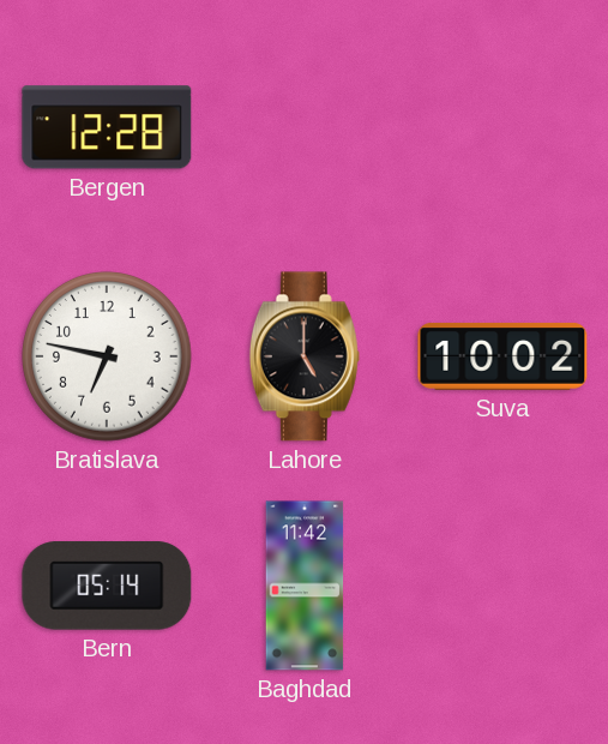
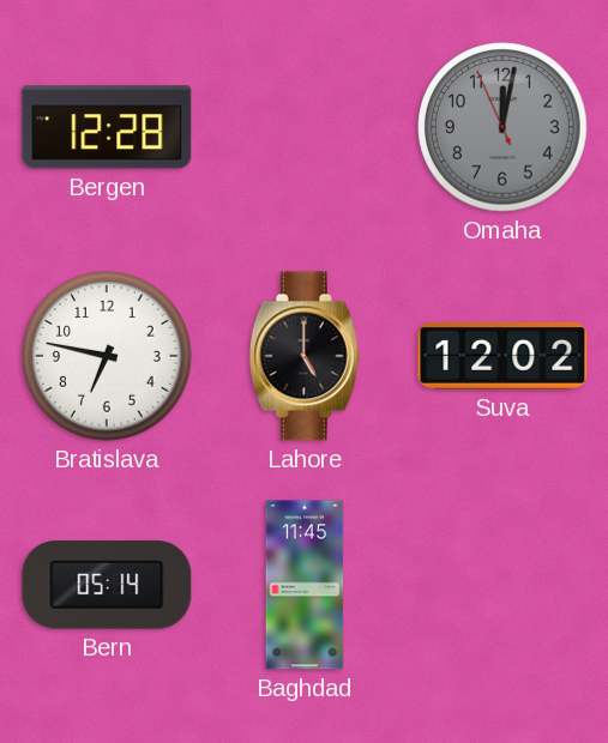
Omaha: none -> 12:01 (502, 127)
Suva: 10:02 -> 12:02 (502, 356)
Baghdad: 11:42 -> 11:45 (305, 585)
